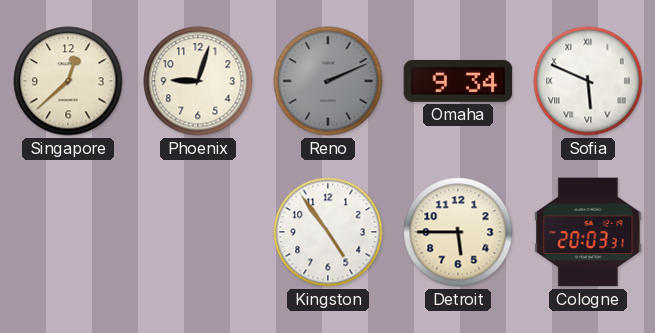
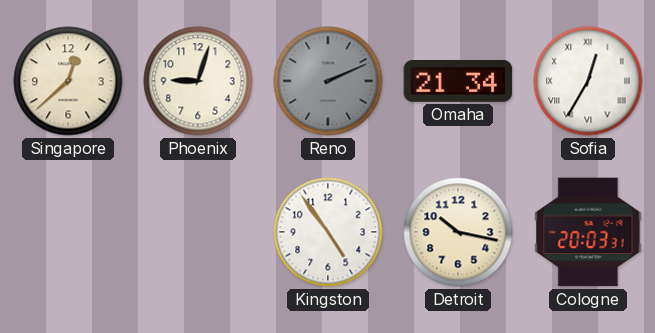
Omaha: 9:34 -> 21:34 (458, 81)
Sofia: 5:49 -> 12:35 (588, 81)
Detroit: 5:45 -> 10:17 (458, 232)
